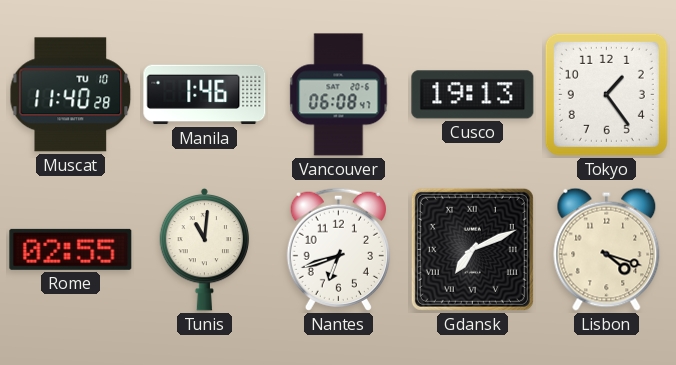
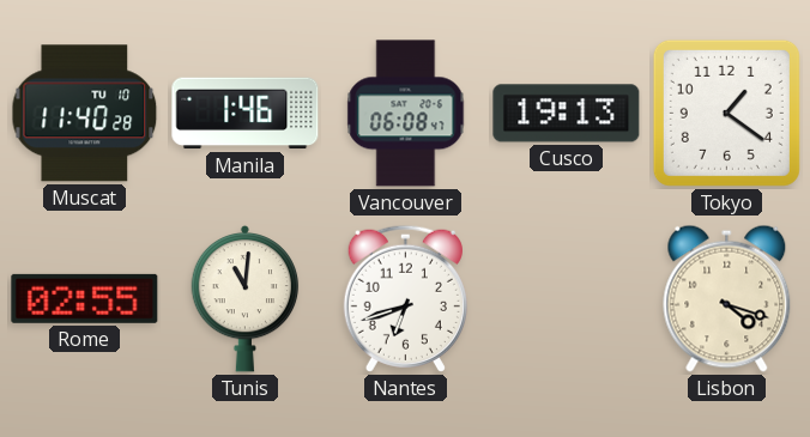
Tokyo: 1:24 -> 1:21 (726, 113)
Gdansk: 7:11 -> none (472, 249)
